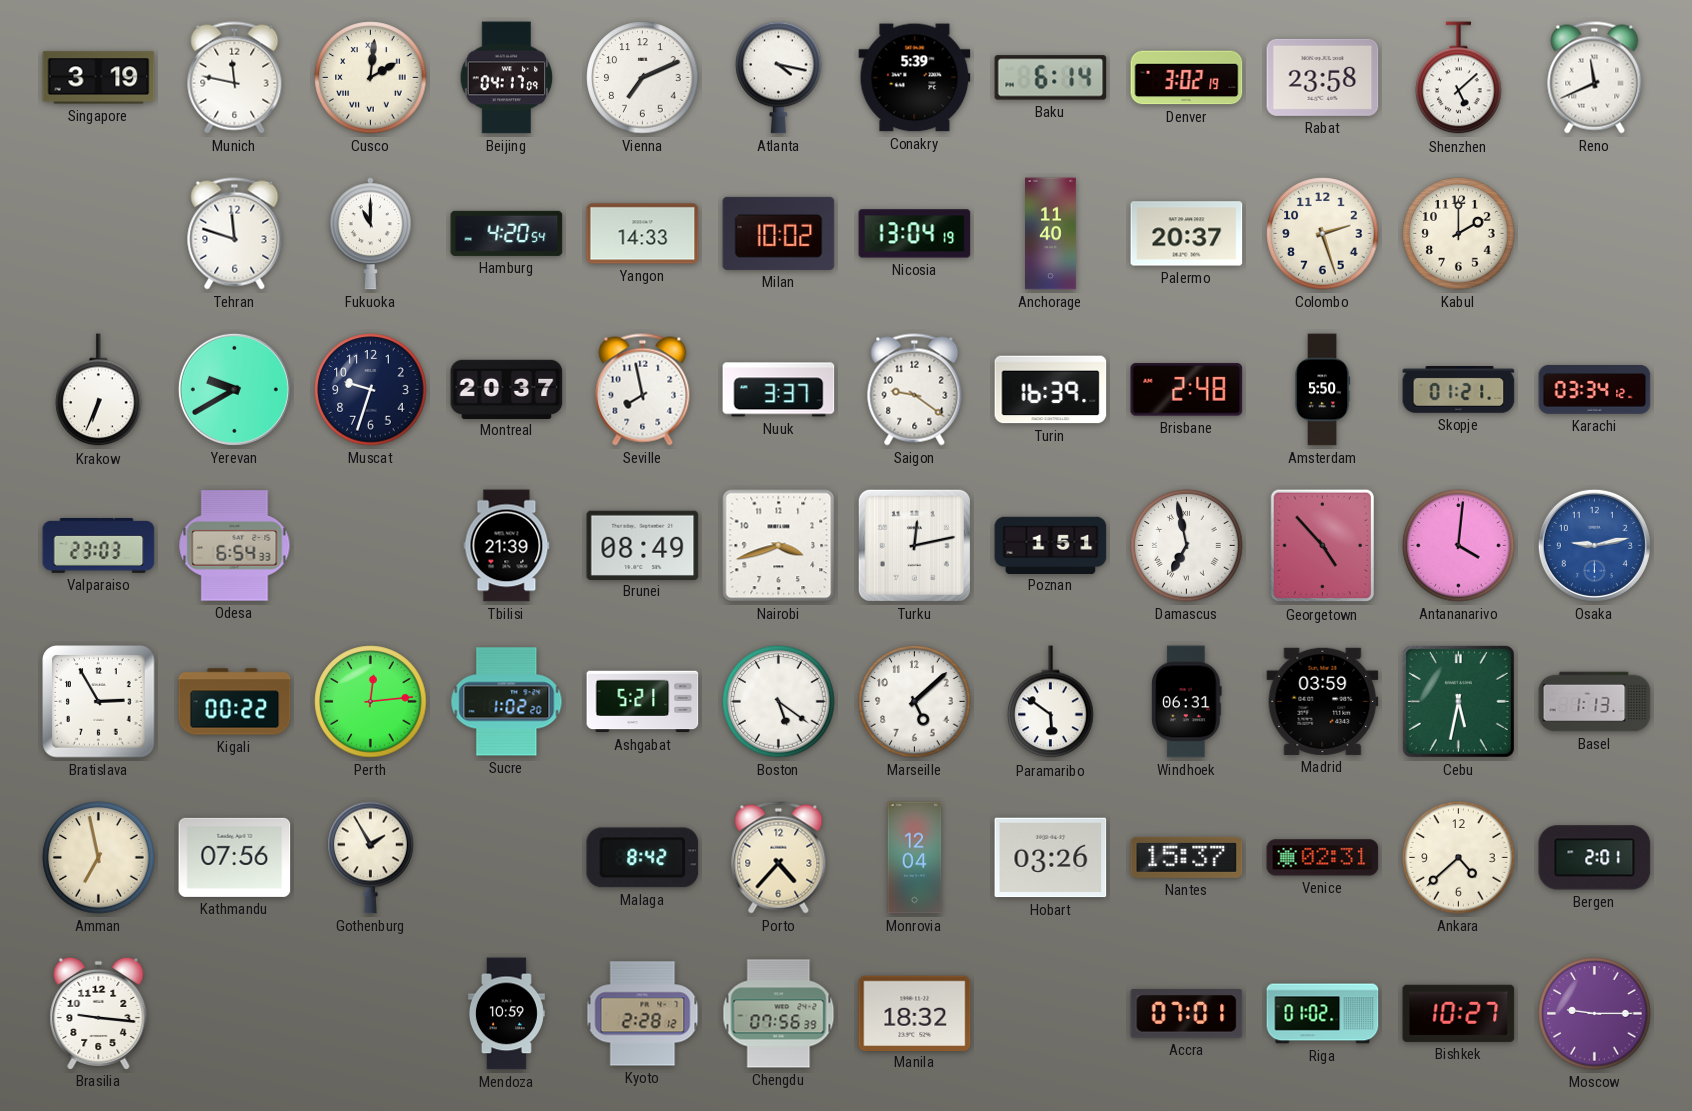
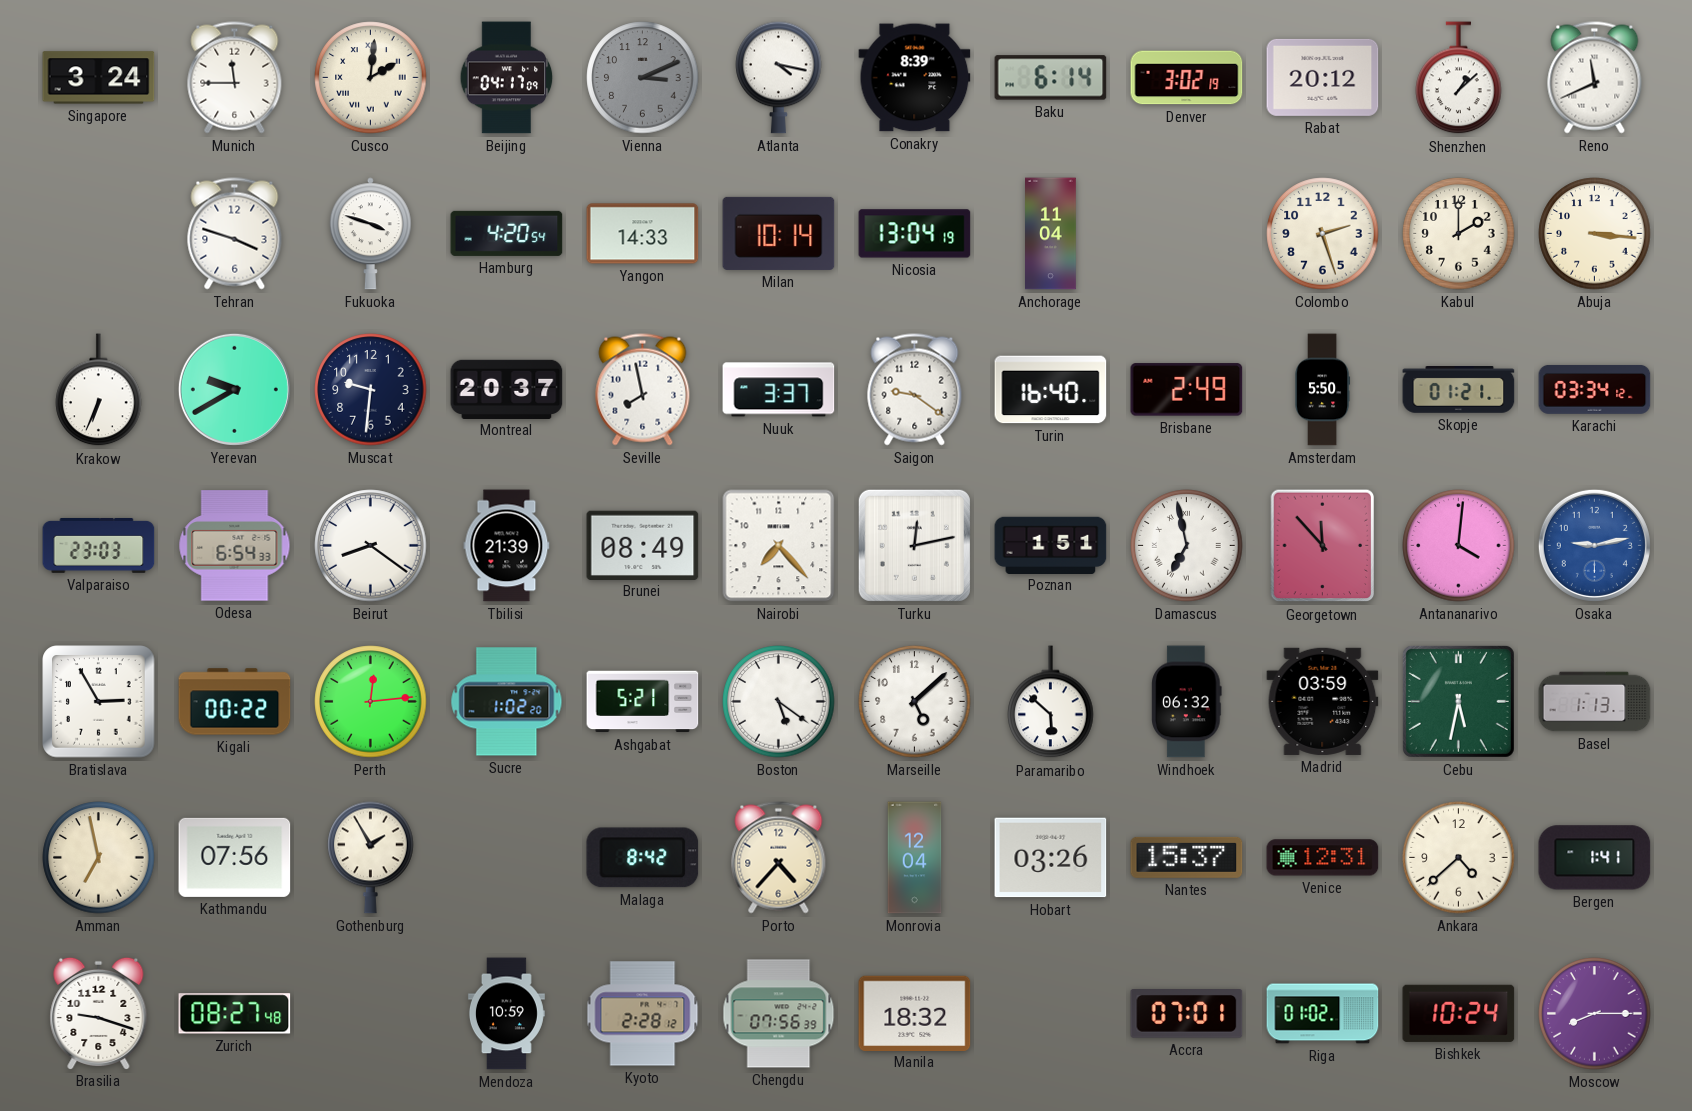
Singapore: 3:19 -> 3:24 (99, 78)
Munich: 11:47 -> 11:45 (235, 78)
Vienna: 7:11 -> 3:11 (643, 78)
Vienna dial: white -> grey (643, 78)
Conakry: 5:39 -> 8:39 (915, 78)
Rabat: 23:58 -> 20:12 (1323, 77)
Shenzhen: 5:08 -> 1:08 (1459, 78)
Tehran: 11:48 -> 3:48 (235, 234)
Fukuoka: 11:00 -> 3:48 (370, 234)
Milan: 10:02 -> 10:14 (779, 233)
Anchorage: 11:40 -> 11:04 (1051, 234)
Palermo: 20:37 -> none (1187, 234)
Abuja: none -> 3:16 (1595, 234)
Muscat: 9:33 -> 9:31 (371, 390)
Turin: 16:39 -> 16:40 (1051, 390)
Brisbane: 2:48 -> 2:49 (1187, 390)
Beirut: none -> 8:21 (371, 546)
Nairobi: 3:42 -> 7:23 (779, 546)
Georgetown: 4:53 -> 11:53 (1323, 546)
Paramaribo: 5:51 -> 5:52 (1051, 702)
Windhoek: 06:31 -> 06:32 (1187, 702)
Venice: 02:31 -> 12:31 (1323, 858)
Bergen: 2:01 -> 1:41 (1595, 858)
Brasilia: 9:16 -> 9:18 (99, 1013)
Zurich: none -> 08:27 (235, 1014)
Bishkek: 10:27 -> 10:24 (1459, 1013)
Moscow: 9:15 -> 8:15 (1595, 1014)
